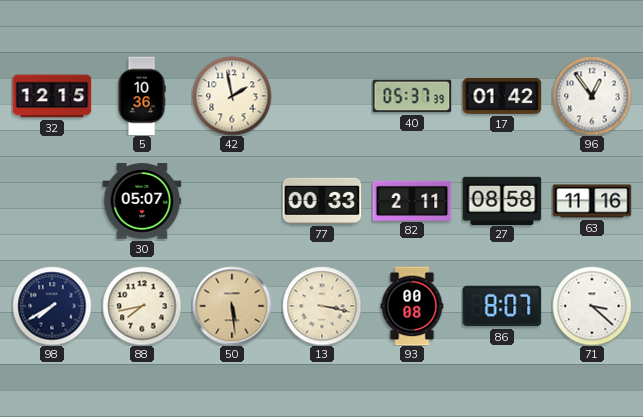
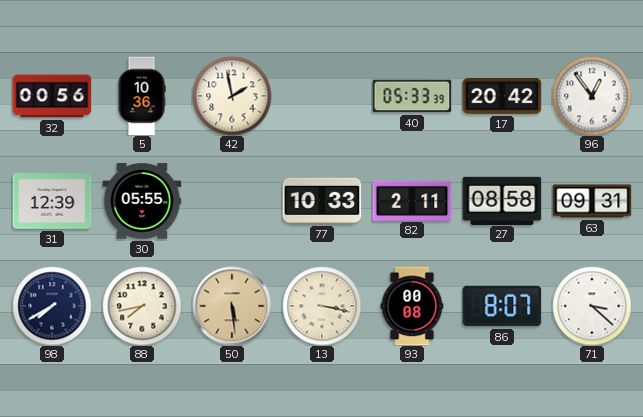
32: 12:15 -> 00:56 (52, 96)
40: 05:37 -> 05:33 (412, 96)
17: 01:42 -> 20:42 (502, 96)
31: none -> 12:39 (52, 202)
30: 05:07 -> 05:55 (142, 201)
77: 00:33 -> 10:33 (322, 201)
63: 11:16 -> 09:31 (592, 201)
